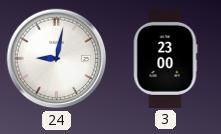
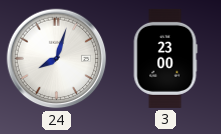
24: 9:02 -> 8:03 (57, 59)
